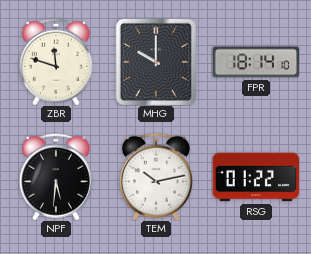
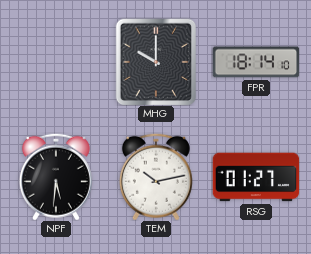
ZBR: 11:48 -> none (56, 62)
RSG: 01:22 -> 01:27 (256, 177)
